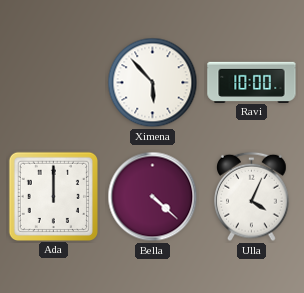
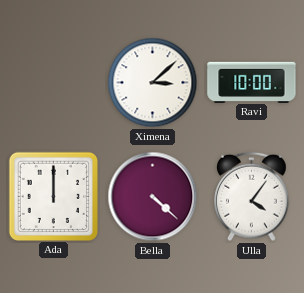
Ximena: 5:53 -> 3:08 (153, 83)
Ulla: 4:04 -> 4:06 (252, 197)
